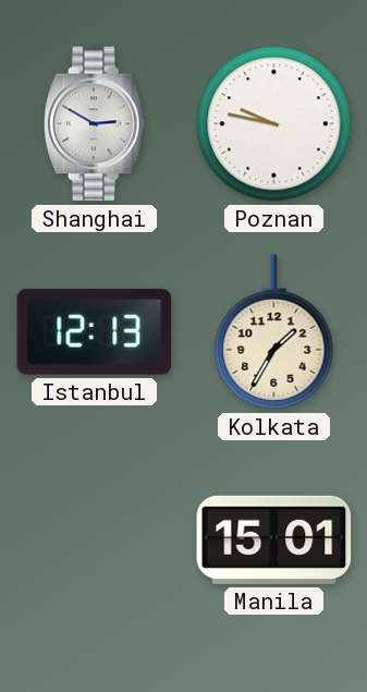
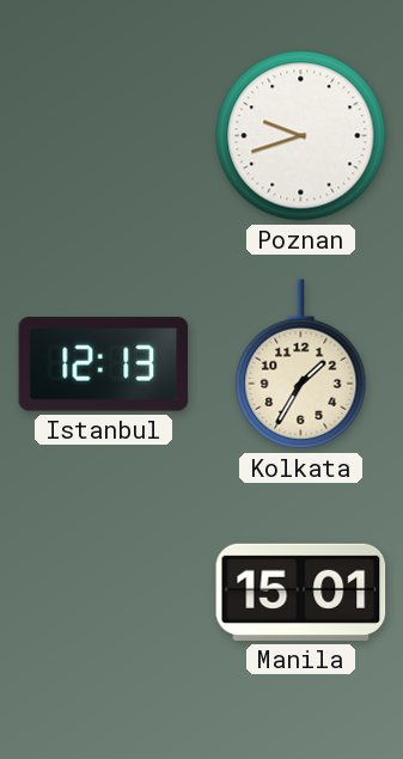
Shanghai: 2:50 -> none (94, 124)
Poznan: 9:47 -> 9:42 (301, 136)
